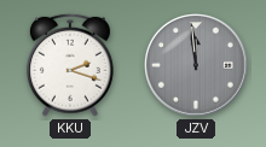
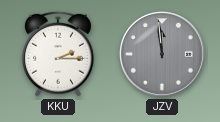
KKU: 2:18 -> 2:15 (58, 54)
